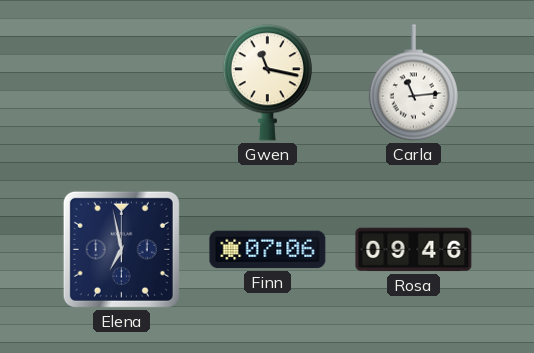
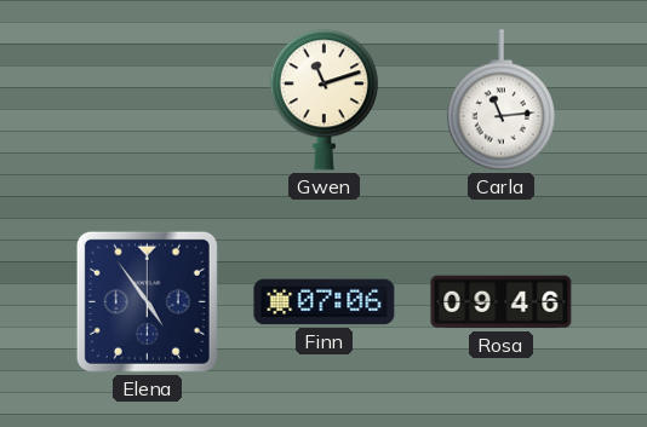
Gwen: 11:17 -> 11:12 (323, 100)
Elena: 6:58 -> 4:54 (147, 301)
